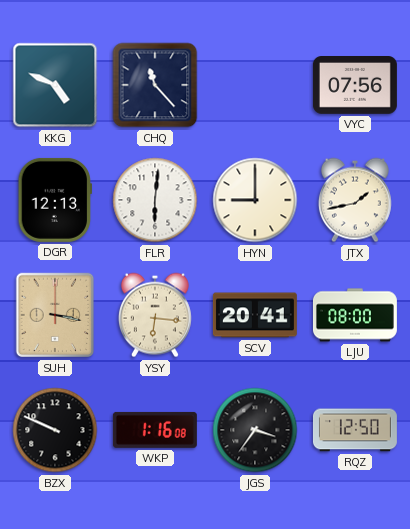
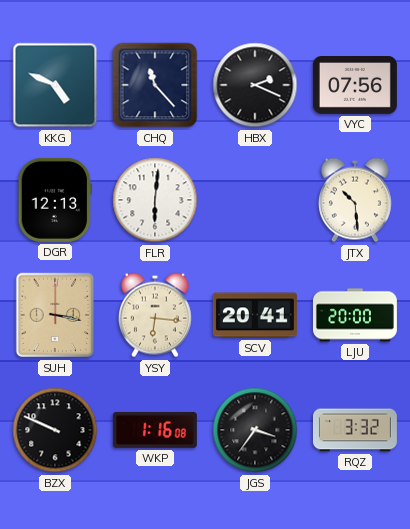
HBX: none -> 2:19 (255, 85)
HYN: 9:00 -> none (255, 200)
JTX: 1:43 -> 10:29 (355, 200)
LJU: 08:00 -> 20:00 (355, 315)
RQZ: 12:50 -> 3:32 (355, 430)
